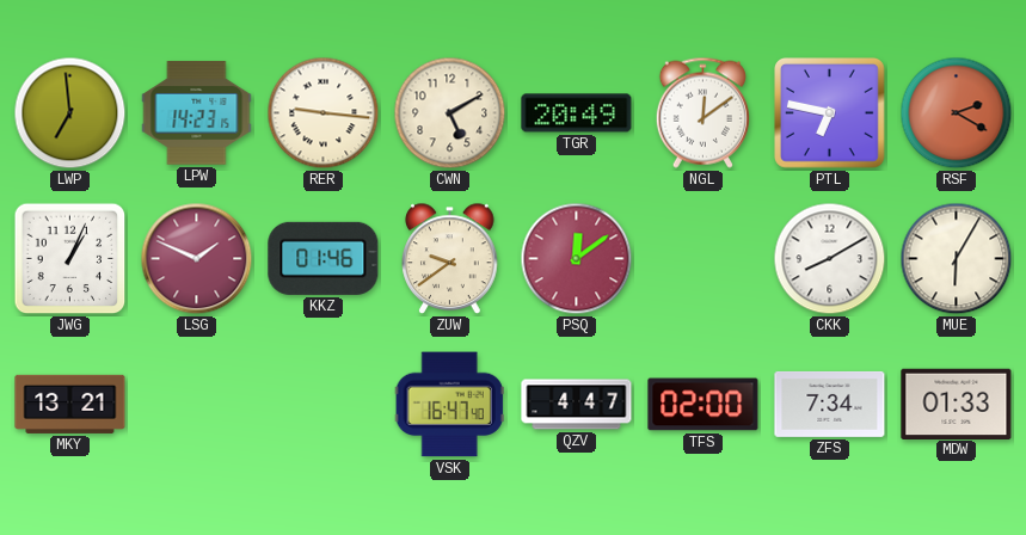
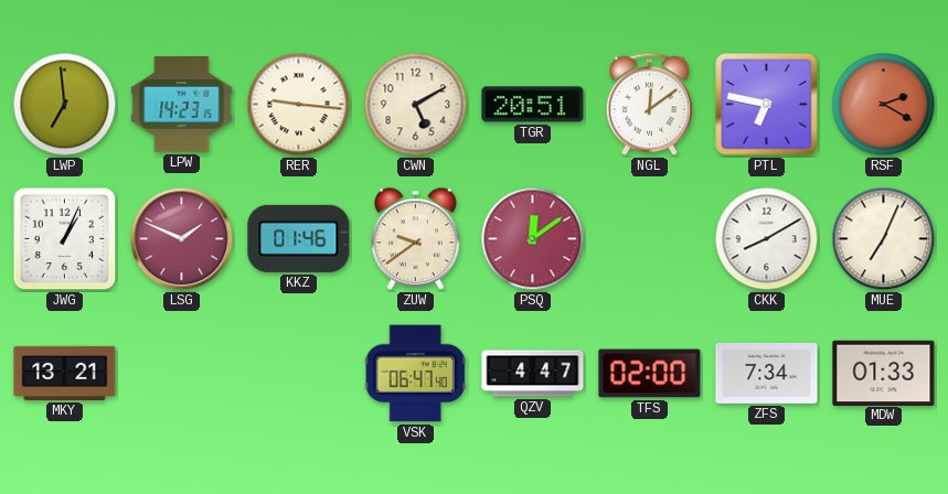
TGR: 20:49 -> 20:51 (533, 105)
MUE: 6:05 -> 7:04 (884, 239)
VSK: 16:47 -> 06:47 (415, 374)
